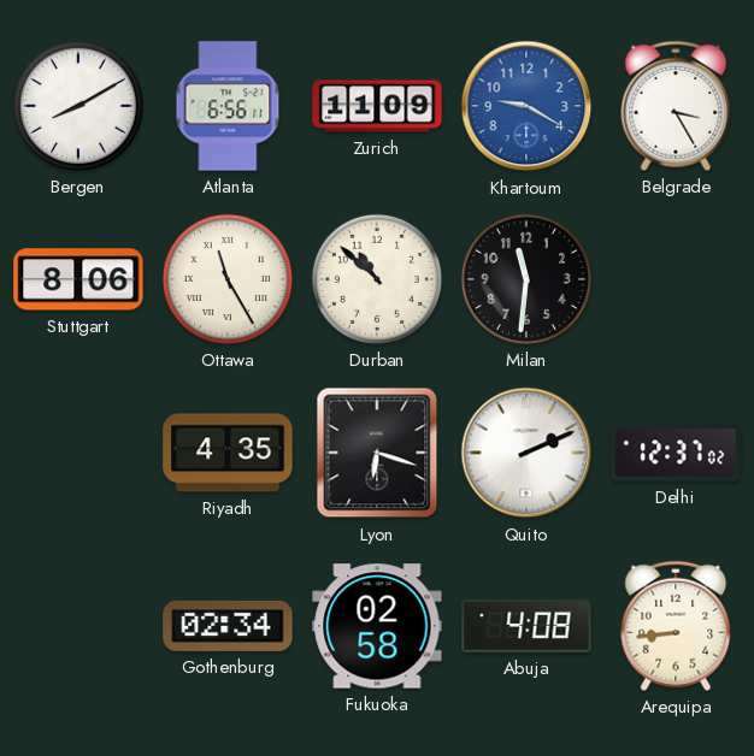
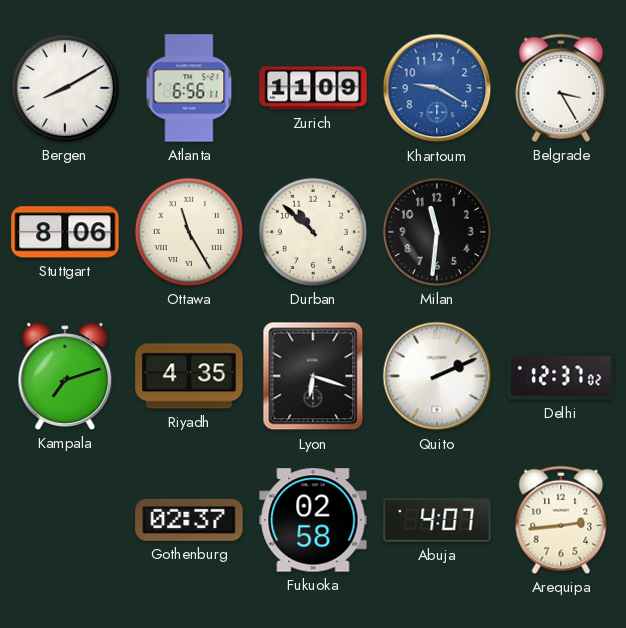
Kampala: none -> 7:12 (65, 376)
Gothenburg: 02:34 -> 02:37 (189, 520)
Abuja: 4:08 -> 4:07 (437, 521)
Arequipa: 8:44 -> 2:44 (561, 520)
